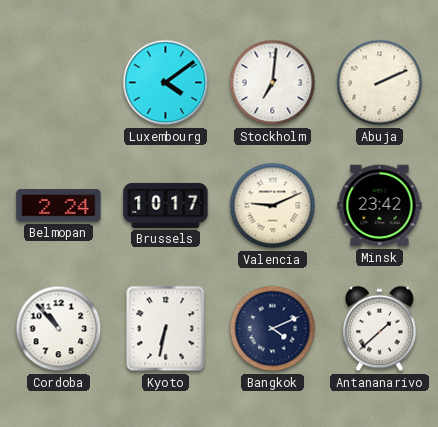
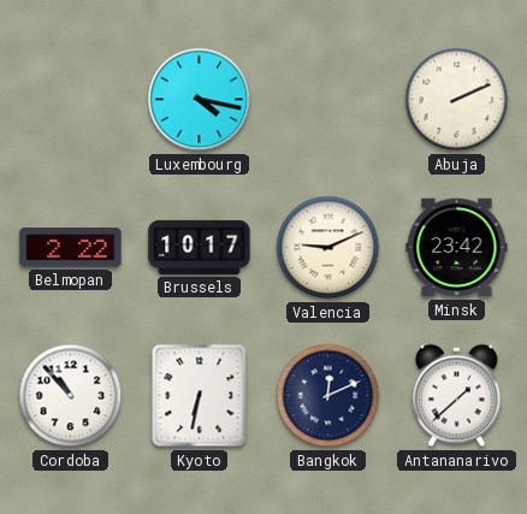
Luxembourg: 4:09 -> 4:17 (200, 100)
Stockholm: 7:01 -> none (273, 83)
Belmopan: 2:24 -> 2:22 (71, 248)
Bangkok: 4:11 -> 12:11 (328, 396)
